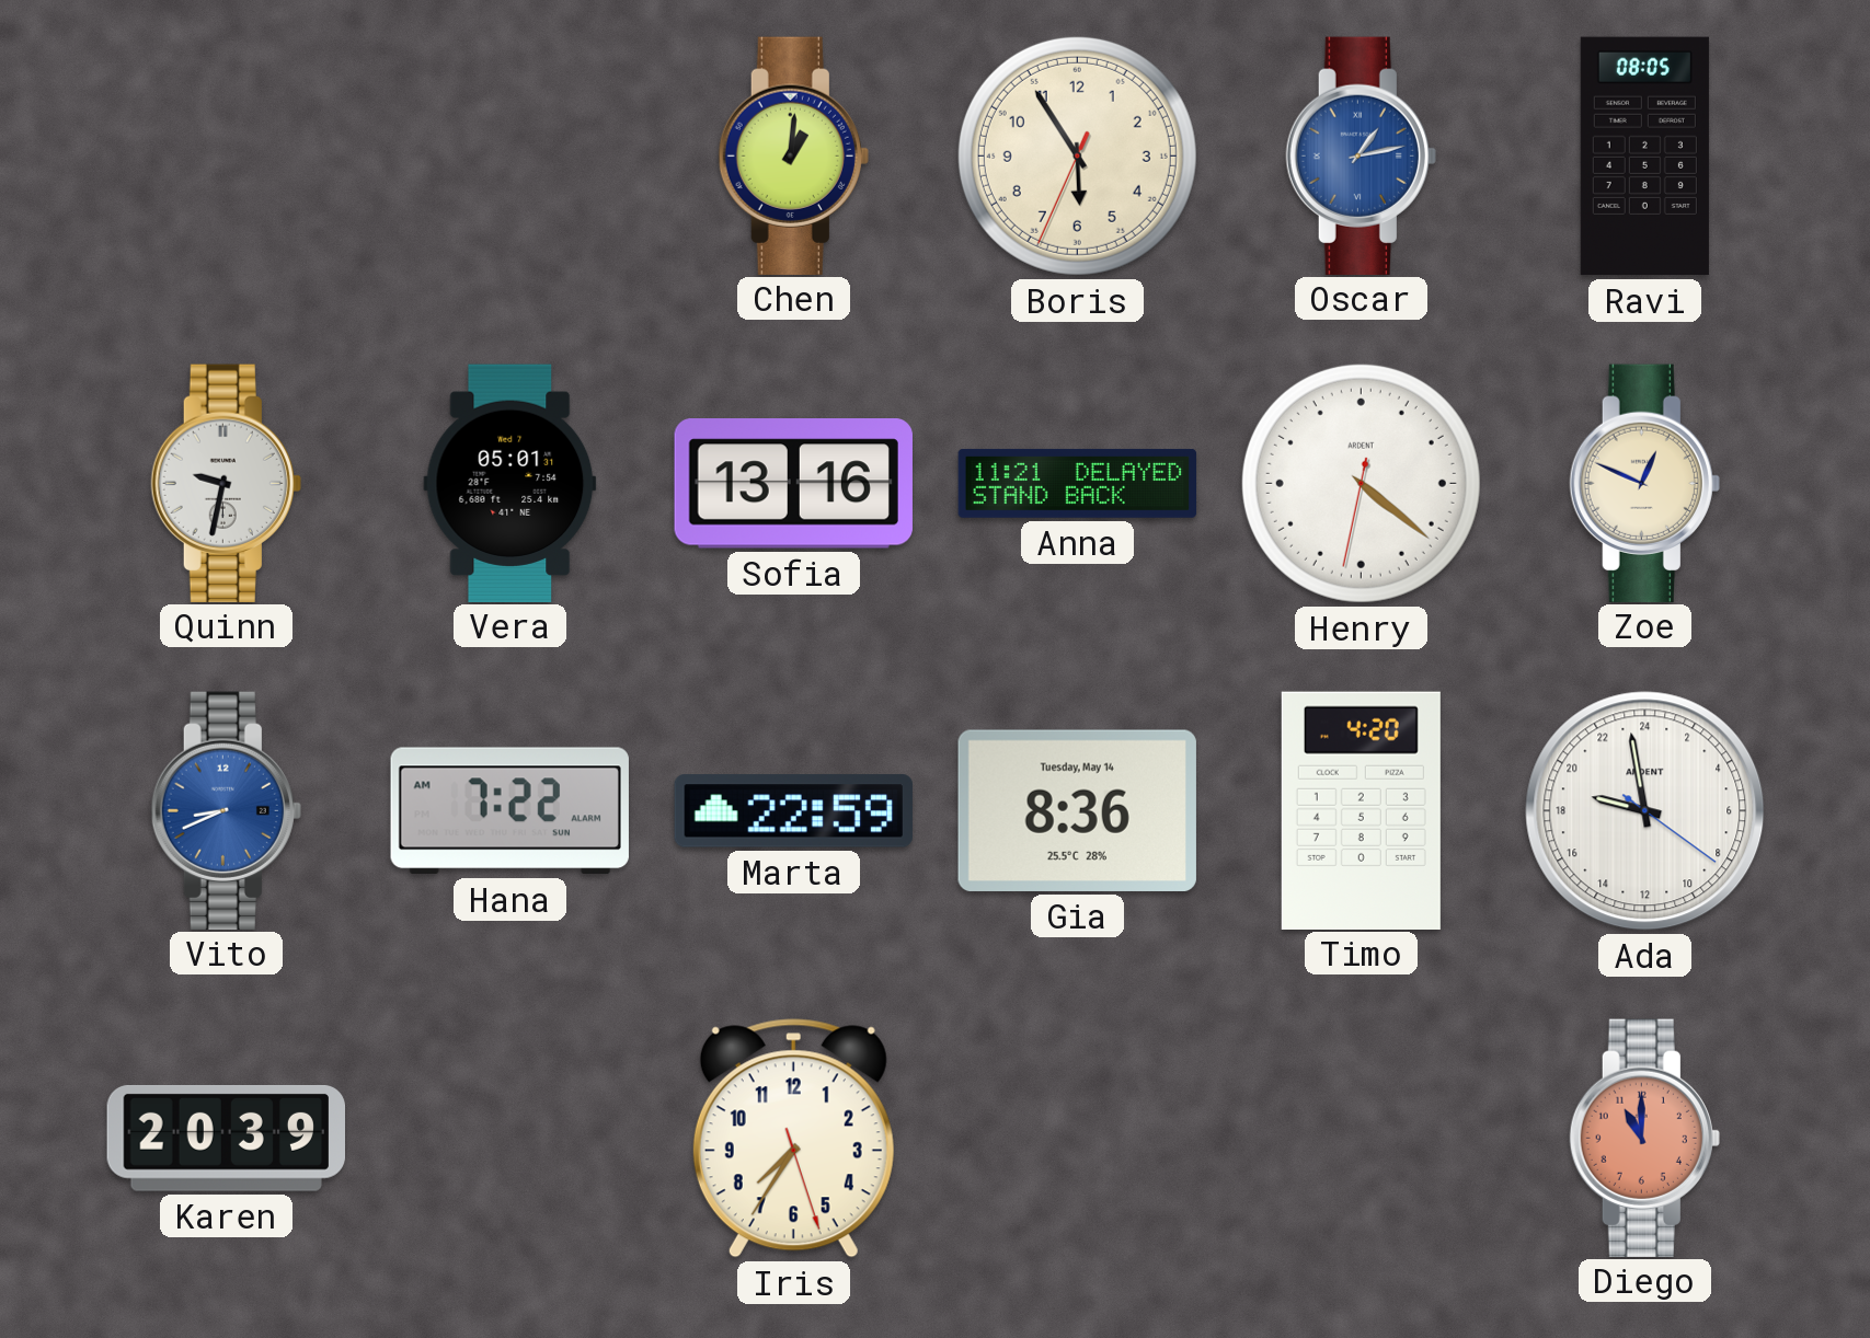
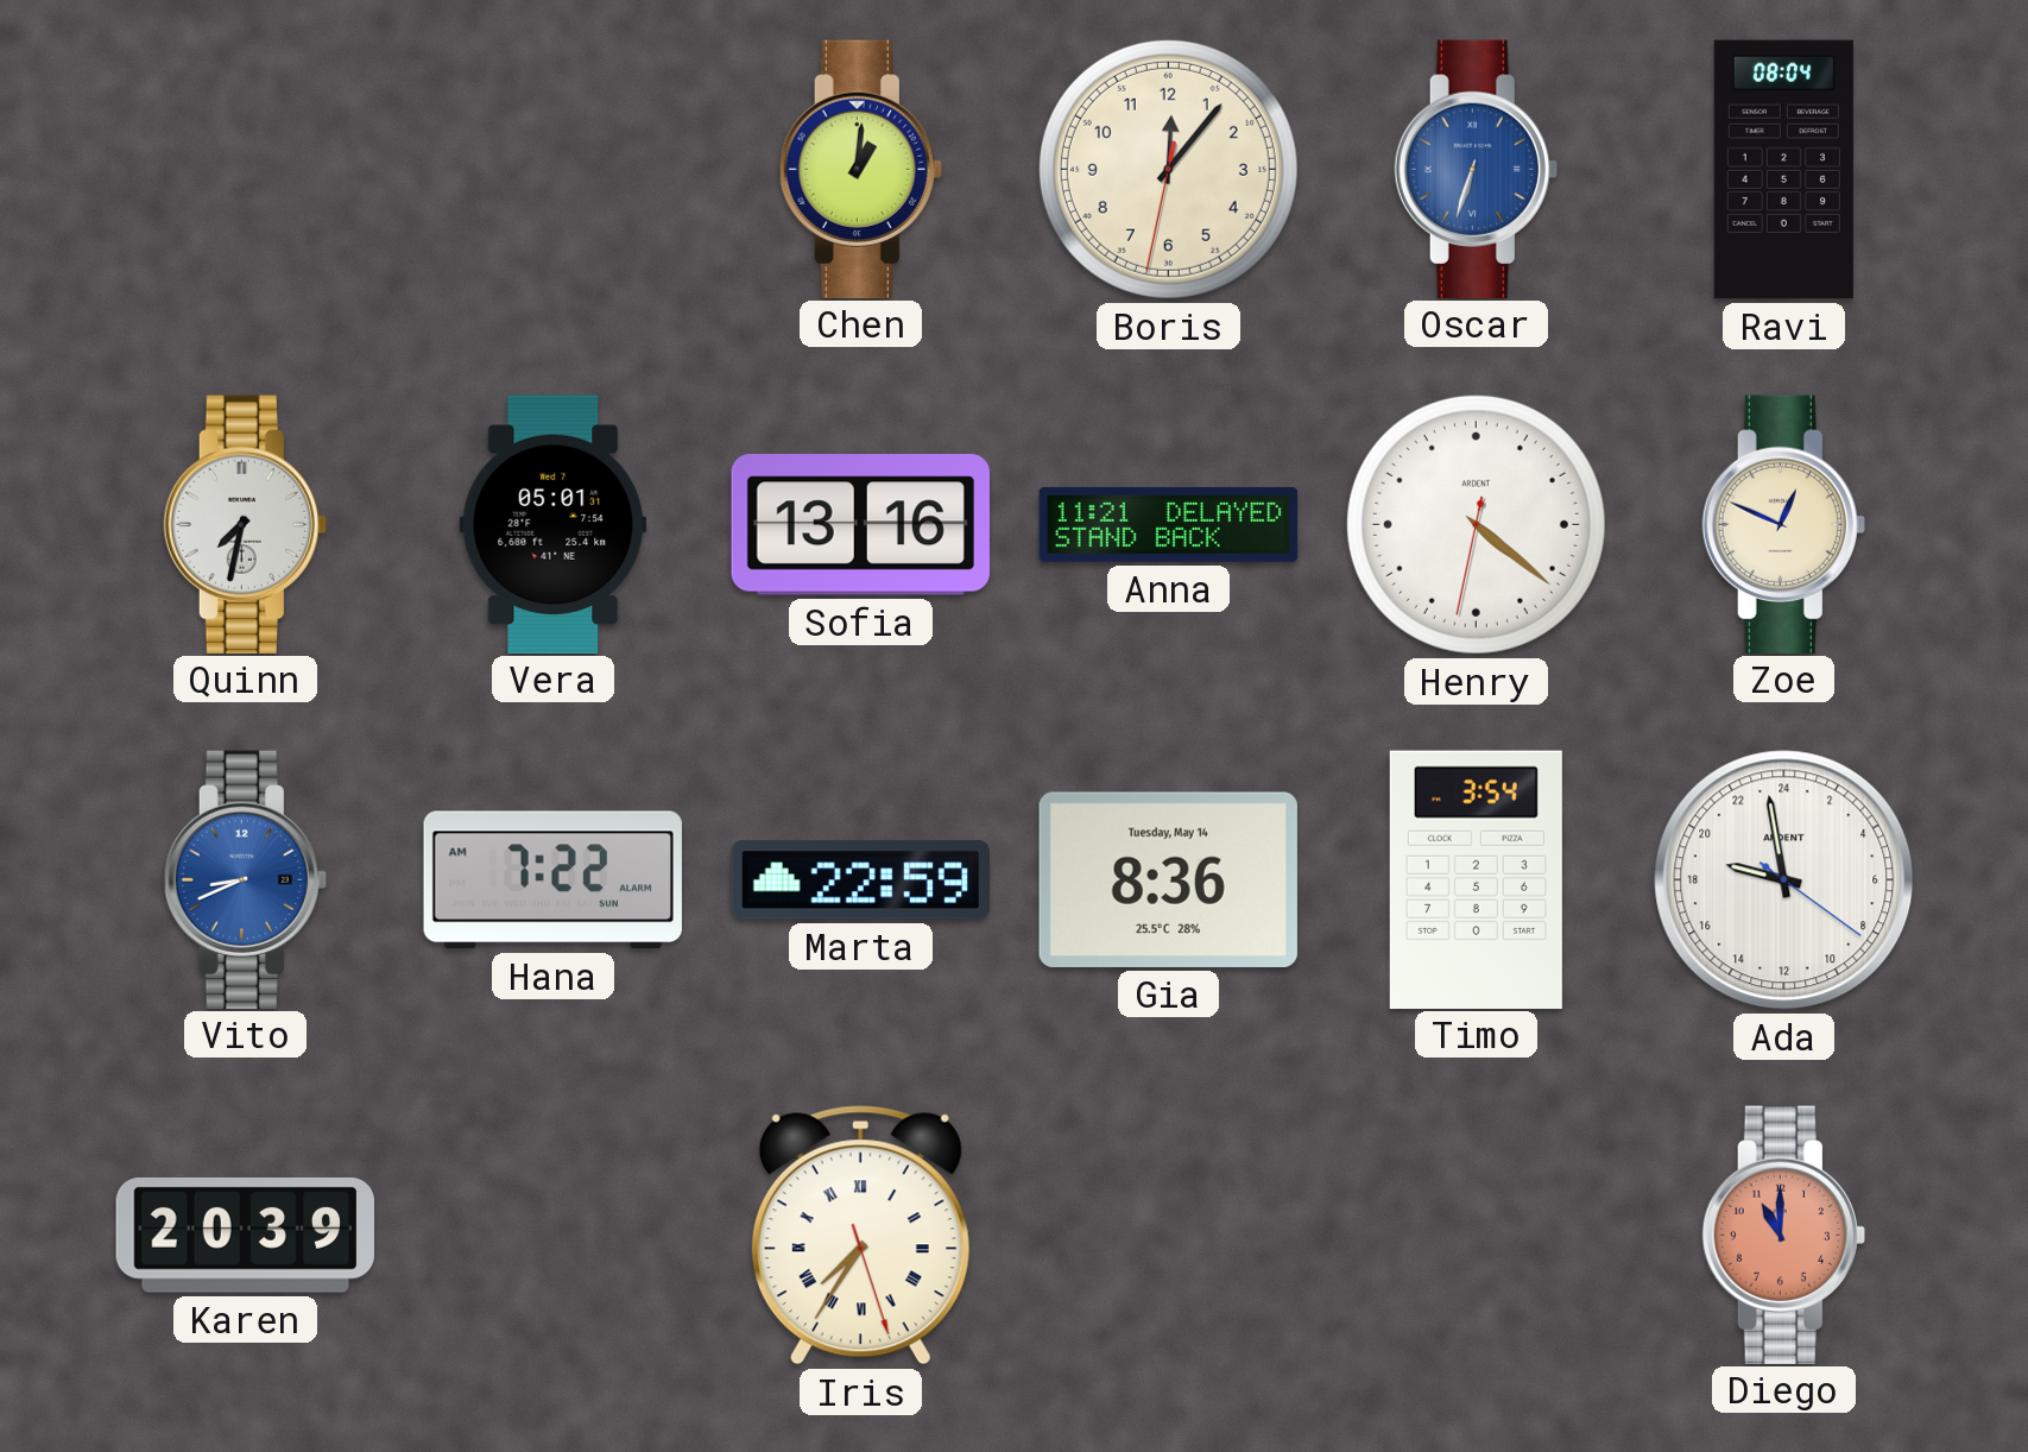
Boris: 5:54 -> 12:06 (1168, 169)
Oscar: 1:13 -> 6:33 (1476, 169)
Ravi: 08:05 -> 08:04 (1783, 170)
Quinn: 9:32 -> 7:32 (245, 524)
Timo: 4:20 -> 3:54 (1476, 879)
Iris numerals: Arabic -> Roman (860, 1236)
